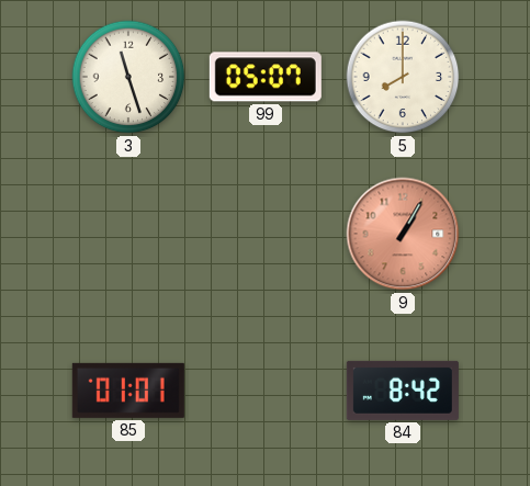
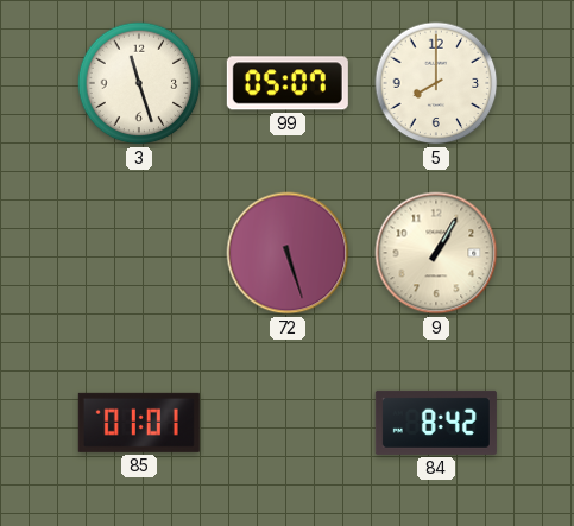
72: none -> 5:27 (288, 253)
9 dial: salmon -> cream (436, 253)
